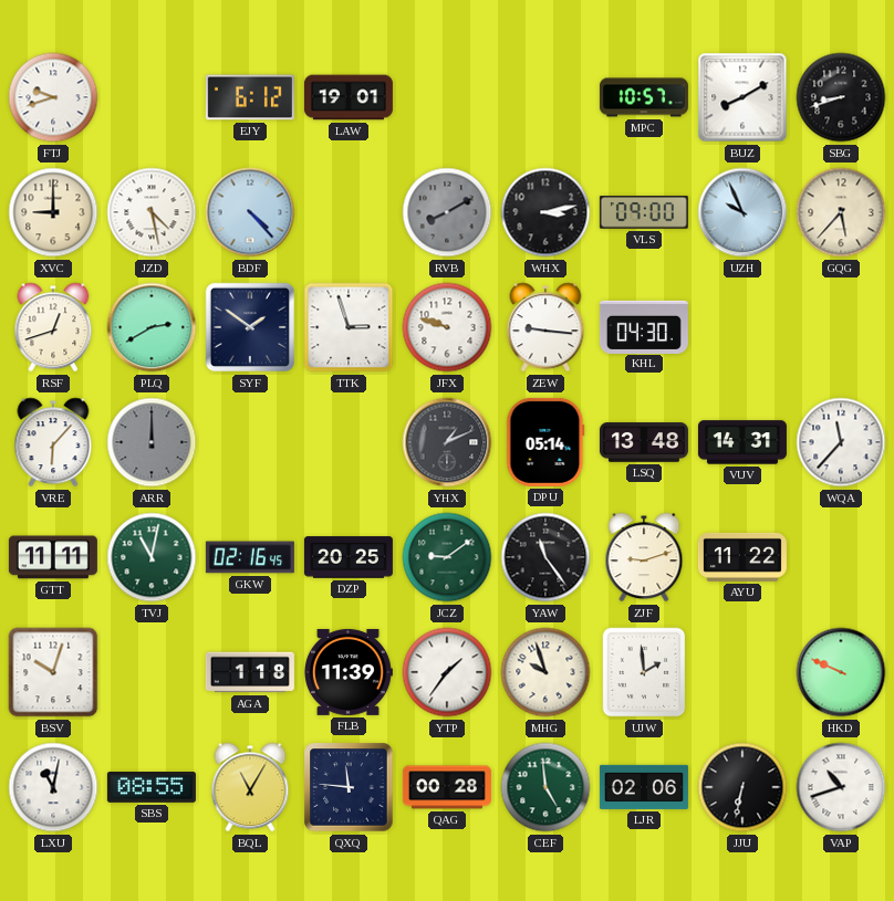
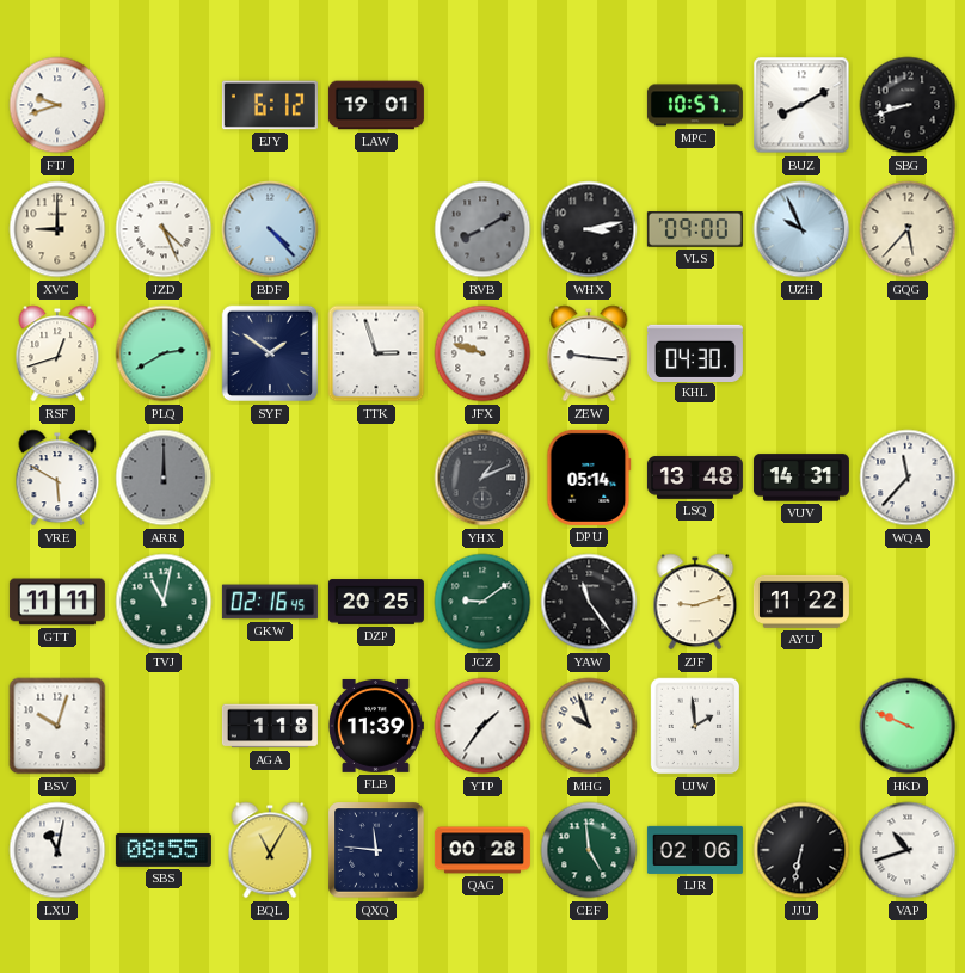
JZD: 4:28 -> 4:26 (164, 229)
VRE: 6:07 -> 5:50 (57, 478)
